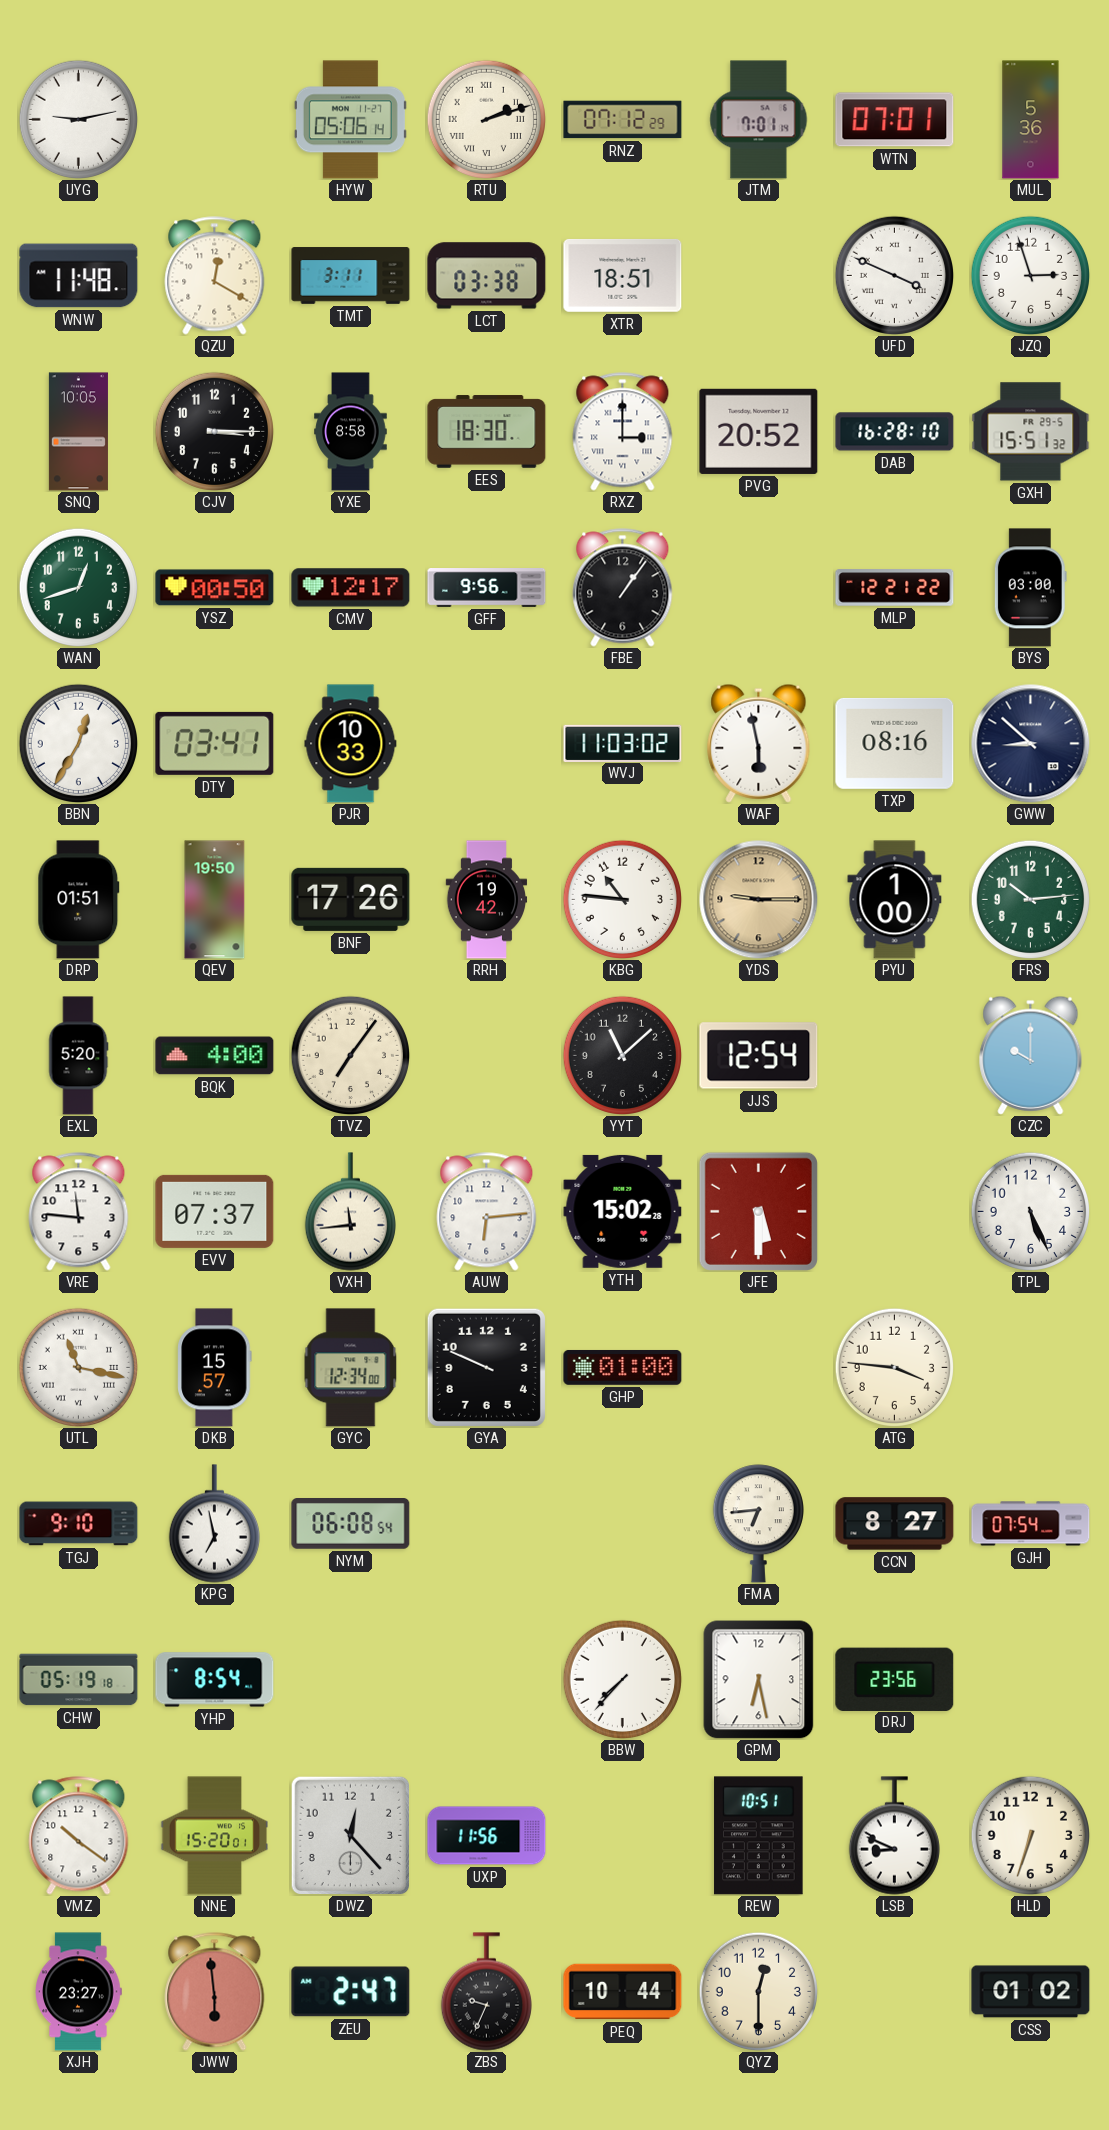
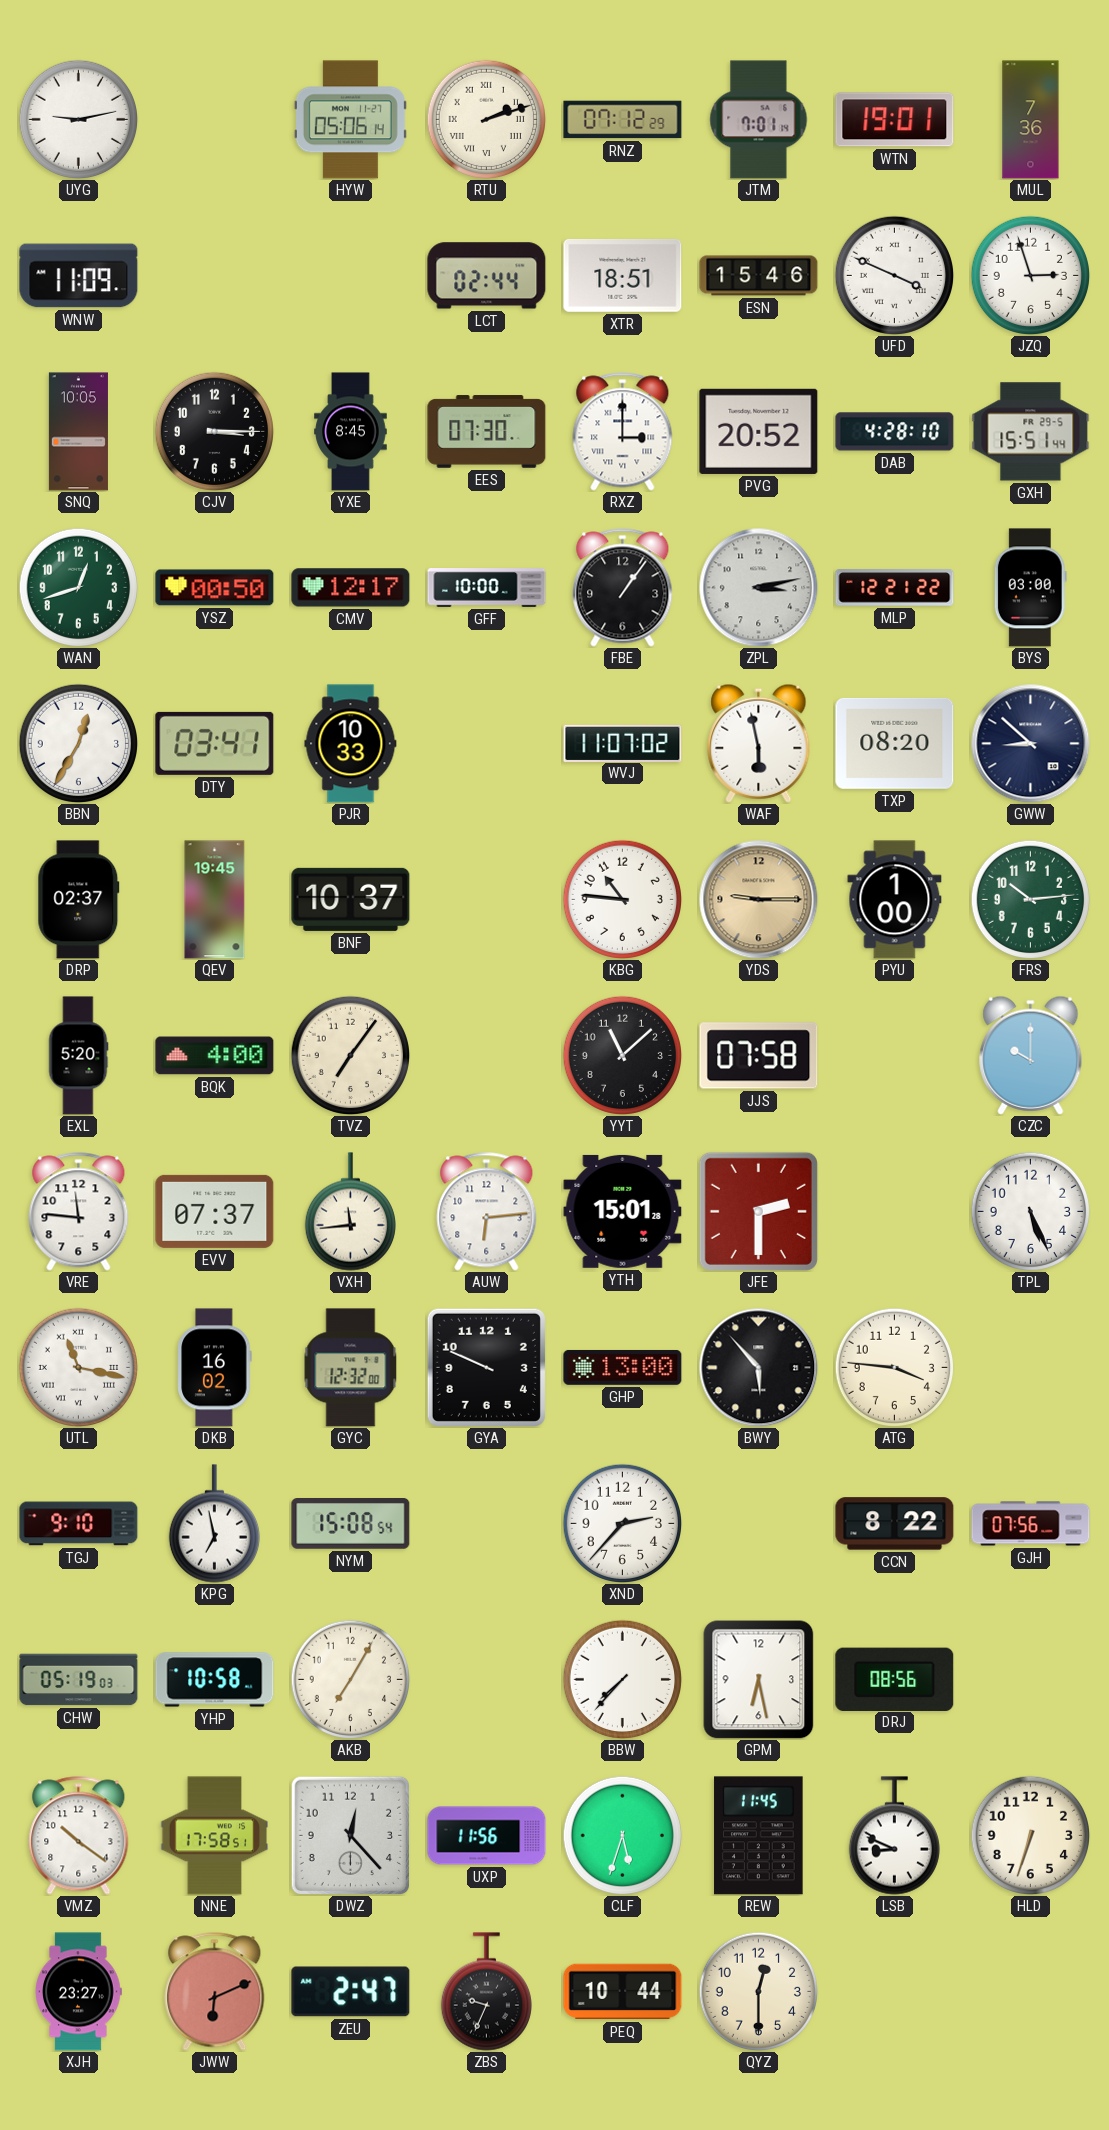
WTN: 07:01 -> 19:01 (895, 120)
MUL: 5:36 -> 7:36 (1031, 120)
WNW: 11:48 -> 11:09 (79, 276)
QZU: 12:20 -> none (215, 276)
TMT: 3:11 -> none (351, 276)
LCT: 03:38 -> 02:44 (487, 276)
ESN: none -> 15:46 (759, 276)
YXE: 8:58 -> 8:45 (351, 432)
EES: 18:30 -> 07:30 (487, 432)
DAB: 16:28 -> 4:28 (895, 432)
GXH: 15:51:32 -> 15:51:44 (1031, 432)
GFF: 9:56 -> 10:00 (487, 588)
ZPL: none -> 3:13 (759, 588)
WVJ: 11:03 -> 11:07 (623, 743)
TXP: 08:16 -> 08:20 (895, 743)
DRP: 01:51 -> 02:37 (79, 900)
QEV: 19:50 -> 19:45 (215, 900)
BNF: 17:26 -> 10:37 (351, 899)
RRH: 19:42 -> none (487, 900)
JJS: 12:54 -> 07:58 (759, 1056)
YTH: 15:02 -> 15:01 (623, 1211)
JFE: 5:30 -> 2:30 (758, 1211)
DKB: 15:57 -> 16:02 (215, 1368)
GYC: 12:34 -> 12:32 (351, 1368)
GHP: 01:00 -> 13:00 (623, 1367)
BWY: none -> 5:53 (759, 1368)
NYM: 06:08 -> 15:08 (351, 1524)
XND: none -> 2:37 (622, 1523)
FMA: 6:44 -> none (758, 1524)
CCN: 8:27 -> 8:22 (895, 1524)
GJH: 07:54 -> 07:56 (1031, 1524)
CHW: 05:19:18 -> 05:19:03 (79, 1680)
YHP: 8:54 -> 10:58 (215, 1680)
AKB: none -> 7:05 (350, 1679)
DRJ: 23:56 -> 08:56 (895, 1679)
NNE: 15:20 -> 17:58 (215, 1836)
CLF: none -> 5:33 (622, 1835)
REW: 10:51 -> 11:45 (759, 1836)
JWW: 5:59 -> 6:11 (215, 1992)
CSS: 01:02 -> none (1031, 1992)
